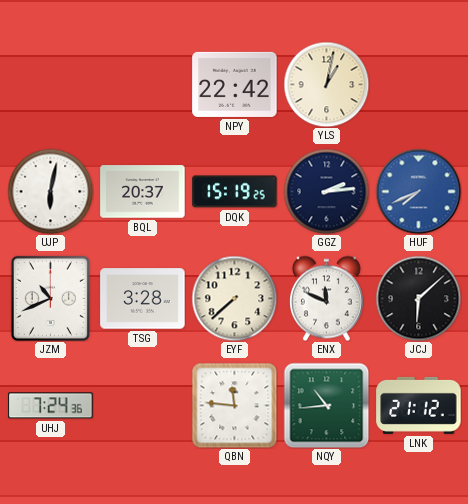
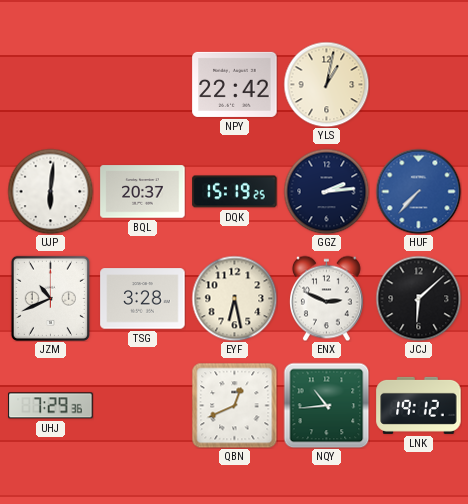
UJP: 6:02 -> 6:01 (50, 191)
HUF: 7:41 -> 7:37 (418, 191)
EYF: 7:38 -> 6:28 (234, 298)
ENX: 11:49 -> 2:49 (327, 298)
UHJ: 7:24 -> 7:29 (51, 406)
QBN: 11:46 -> 12:41 (234, 405)
LNK: 21:12 -> 19:12 (419, 405)
